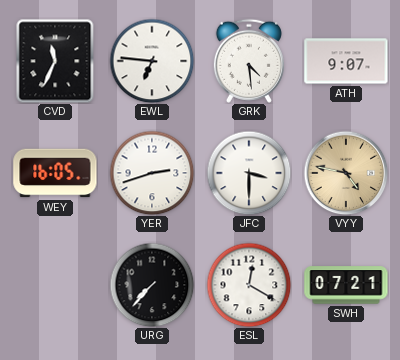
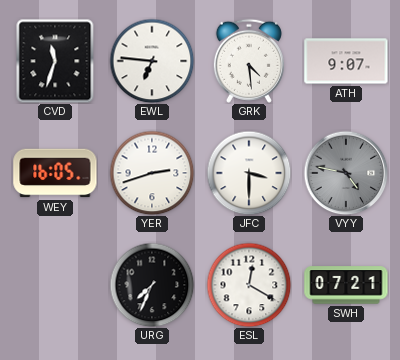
CVD: 11:34 -> 11:33 (55, 61)
VYY dial: champagne -> grey (346, 173)
URG: 7:37 -> 7:34 (152, 285)
